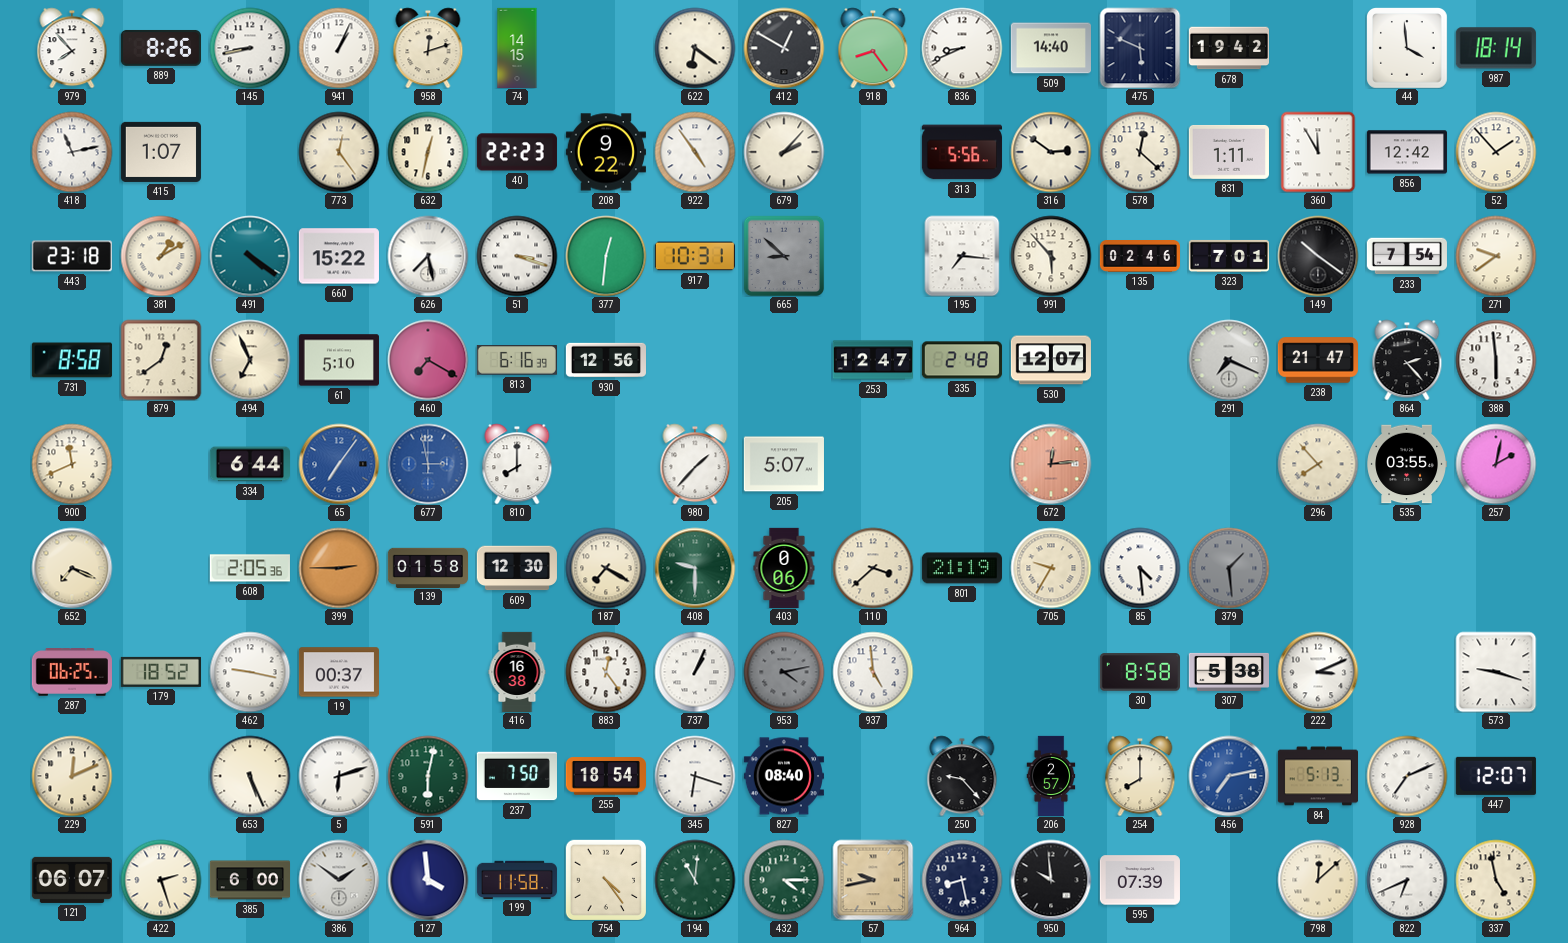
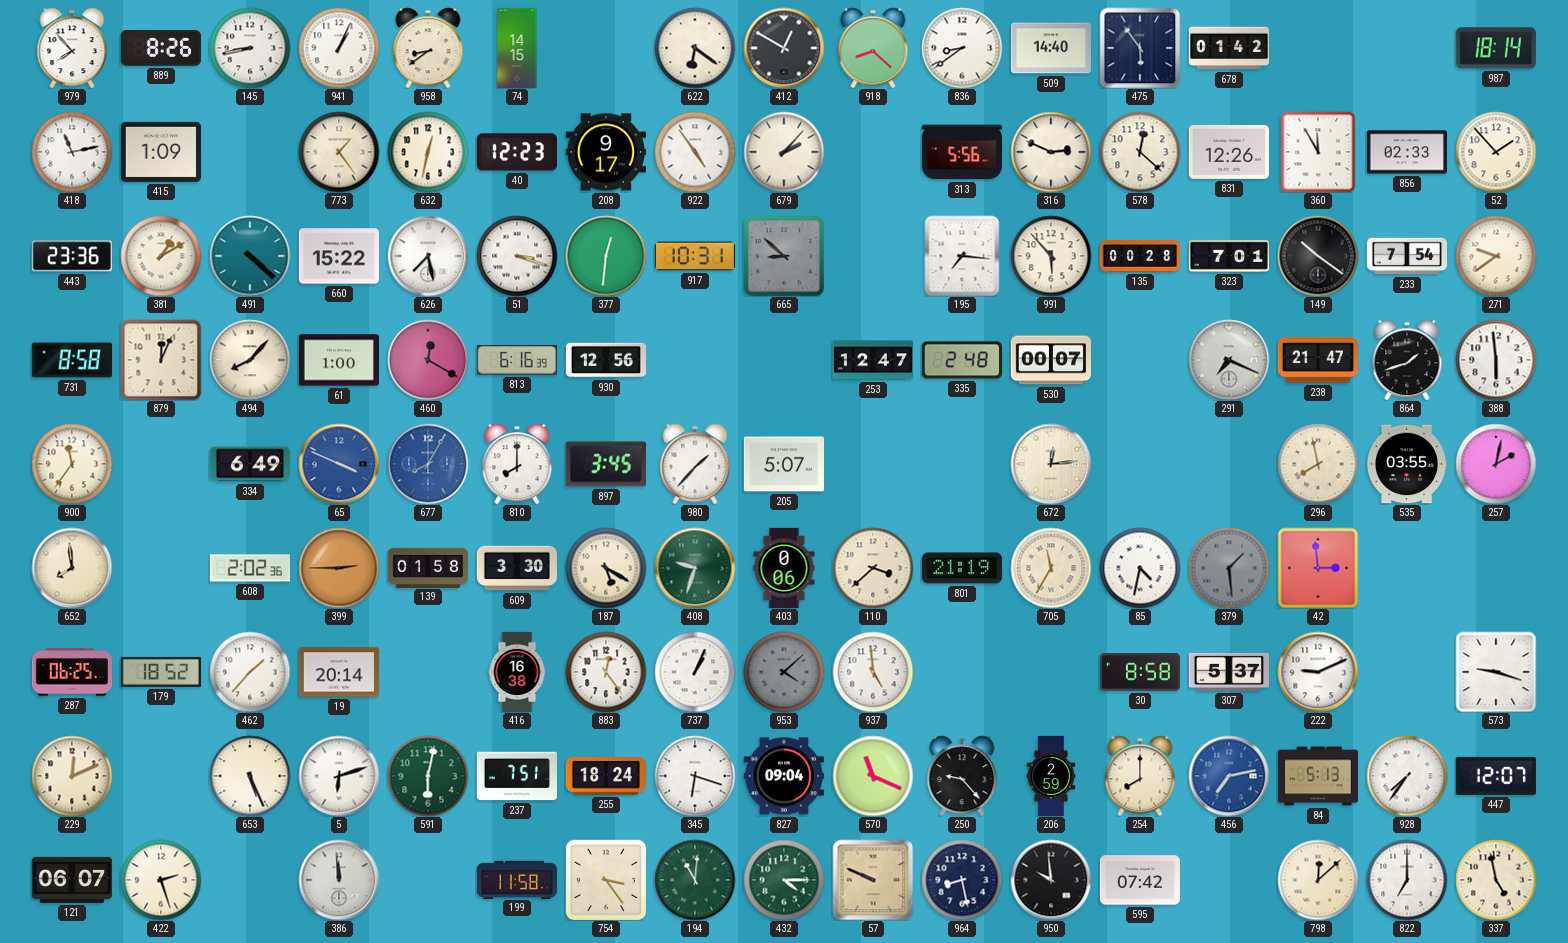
958: 12:12 -> 8:39 (428, 48)
918: 8:24 -> 8:22 (873, 48)
836: 8:41 -> 8:39 (962, 48)
475: 5:49 -> 5:54 (1140, 48)
678: 19:42 -> 01:42 (1228, 48)
44: 3:59 -> none (1407, 48)
415: 1:07 -> 1:09 (161, 152)
773: 12:24 -> 1:24 (339, 152)
40: 22:23 -> 12:23 (517, 152)
208: 9:22 -> 9:17 (606, 152)
316: 2:51 -> 2:49 (1051, 152)
831: 1:11 -> 12:26 (1229, 152)
856: 12:42 -> 02:33 (1407, 152)
443: 23:18 -> 23:36 (72, 256)
491: 4:21 -> 4:22 (250, 256)
135: 02:46 -> 00:28 (1139, 256)
879: 12:39 -> 12:04 (161, 360)
494: 6:56 -> 8:07 (250, 360)
61: 5:10 -> 1:00 (339, 360)
460: 7:20 -> 12:20 (428, 360)
530: 12:07 -> 00:07 (1051, 360)
864: 2:23 -> 1:42 (1407, 360)
900: 11:41 -> 11:36 (72, 464)
334: 6:44 -> 6:49 (249, 464)
65: 7:06 -> 3:49 (339, 464)
677: 2:58 -> 8:05 (428, 464)
897: none -> 3:45 (606, 464)
672 dial: salmon -> cream (1051, 464)
296: 7:53 -> 7:58 (1318, 464)
652: 7:19 -> 7:59 (72, 568)
608: 2:05 -> 2:02 (250, 568)
609: 12:30 -> 3:30 (517, 568)
187: 7:20 -> 5:20 (606, 568)
408: 9:30 -> 9:33 (695, 568)
705: 9:35 -> 11:35 (1051, 568)
85: 4:29 -> 4:32 (1140, 568)
42: none -> 2:59 (1318, 568)
462: 9:17 -> 1:37 (250, 672)
19: 00:37 -> 20:14 (339, 672)
953: 4:13 -> 4:08 (784, 672)
307: 5:38 -> 5:37 (1228, 672)
222: 3:11 -> 9:11 (1318, 672)
237: 7:50 -> 7:51 (516, 776)
255: 18:54 -> 18:24 (606, 776)
827: 08:40 -> 09:04 (784, 776)
570: none -> 11:19 (873, 776)
206: 2:57 -> 2:59 (1051, 775)
928: 7:11 -> 7:36 (1407, 776)
385: 6:00 -> none (249, 880)
386: 1:51 -> 11:59 (339, 880)
127: 3:59 -> none (428, 880)
754: 4:24 -> 3:24 (605, 879)
57: 9:43 -> 9:49 (873, 880)
595: 07:39 -> 07:42 (1139, 880)
822: 6:41 -> 7:00 (1407, 880)
